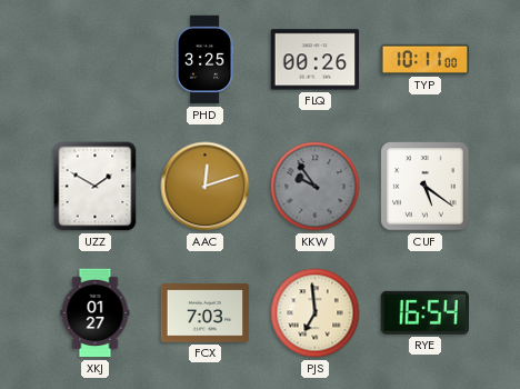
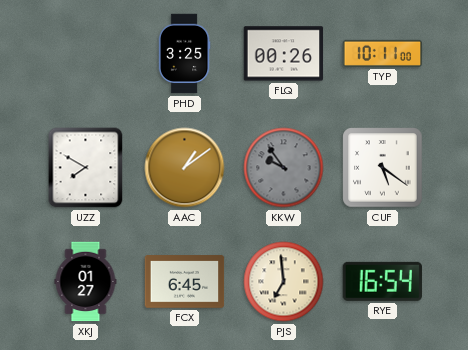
UZZ: 1:50 -> 7:50 (86, 168)
AAC: 12:12 -> 1:09 (185, 168)
FCX: 7:03 -> 6:45 (185, 282)
